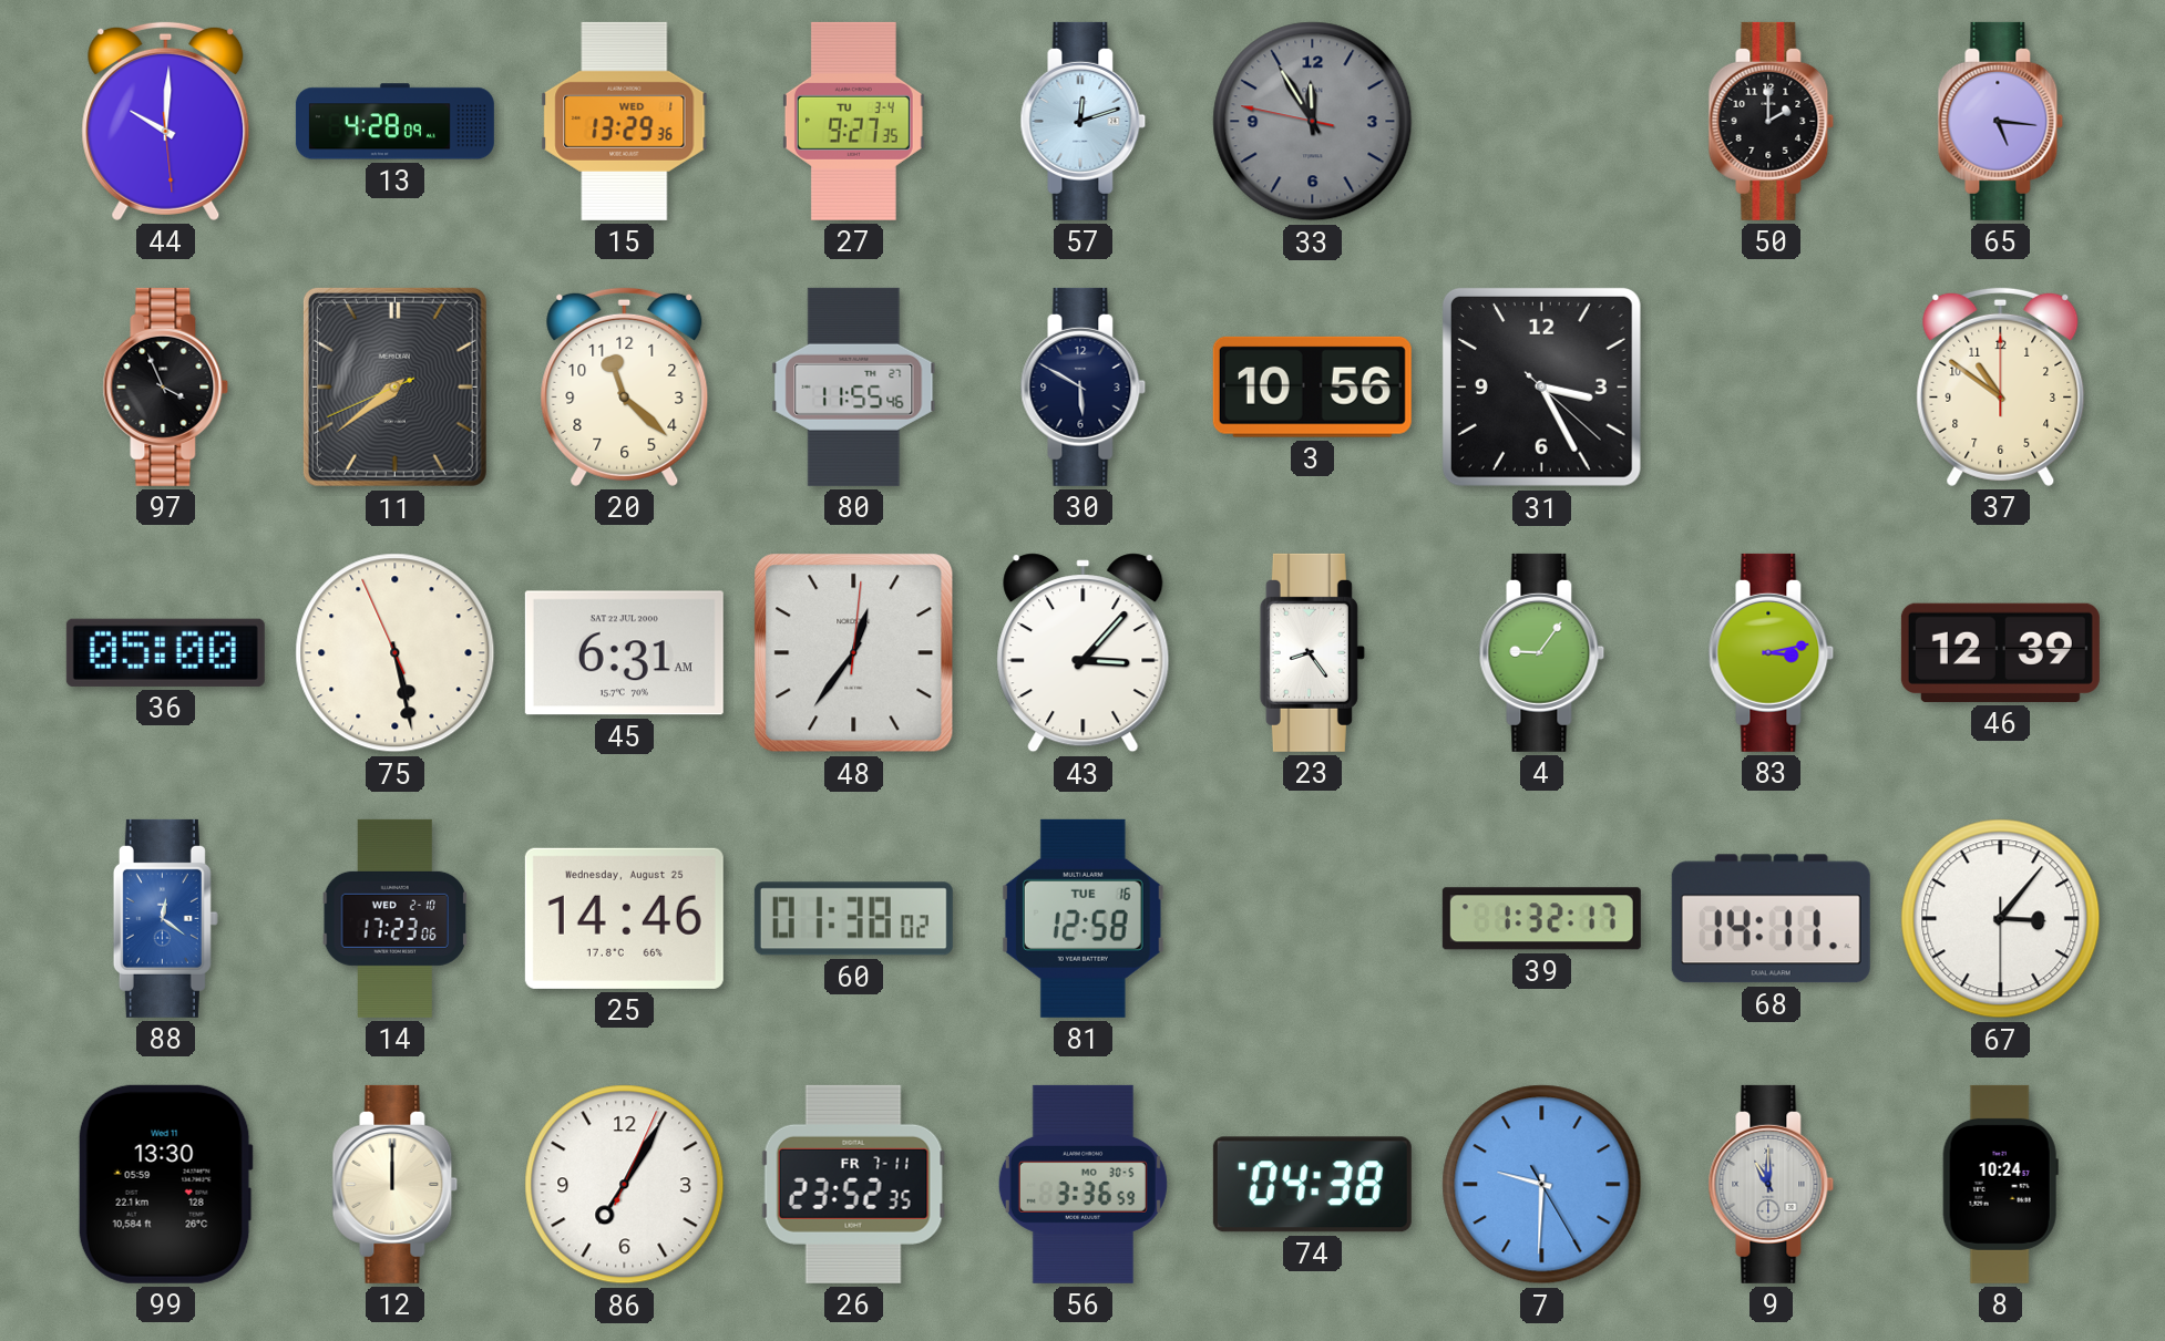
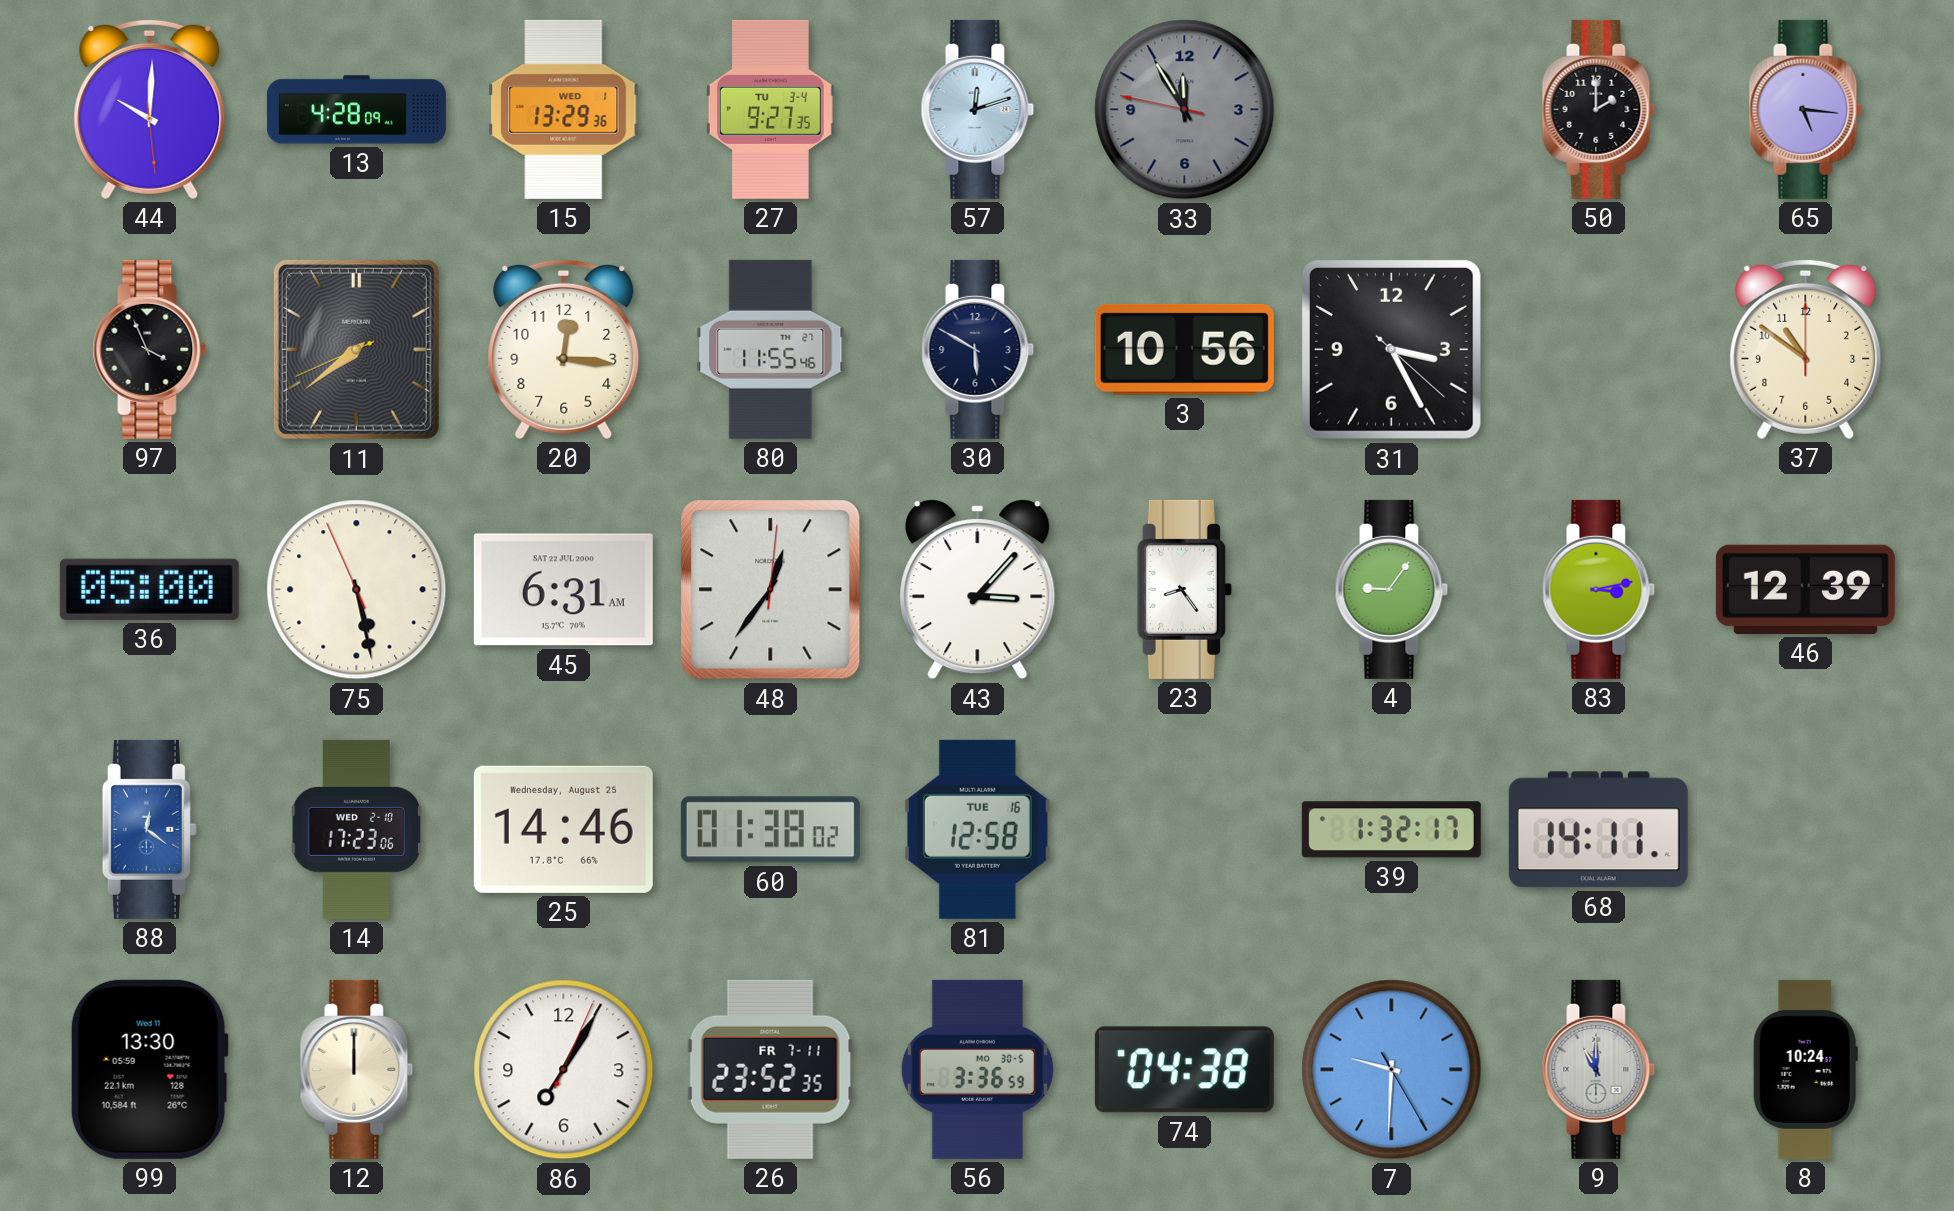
20: 11:22 -> 12:16 (564, 349)
67: 3:06 -> none (2001, 919)
